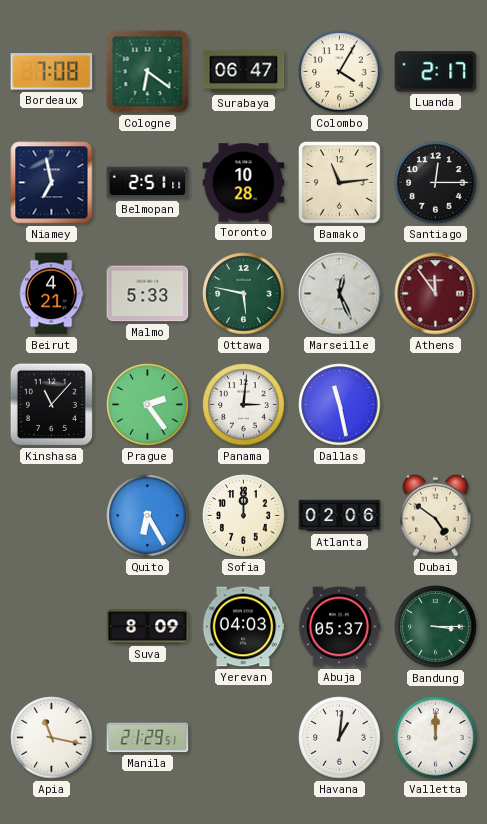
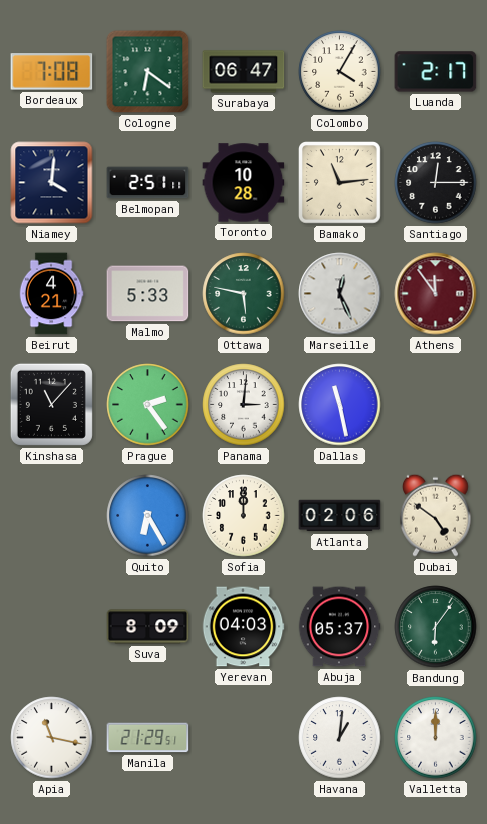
Niamey: 6:58 -> 4:01 (52, 183)
Bandung: 3:15 -> 6:06 (436, 627)
